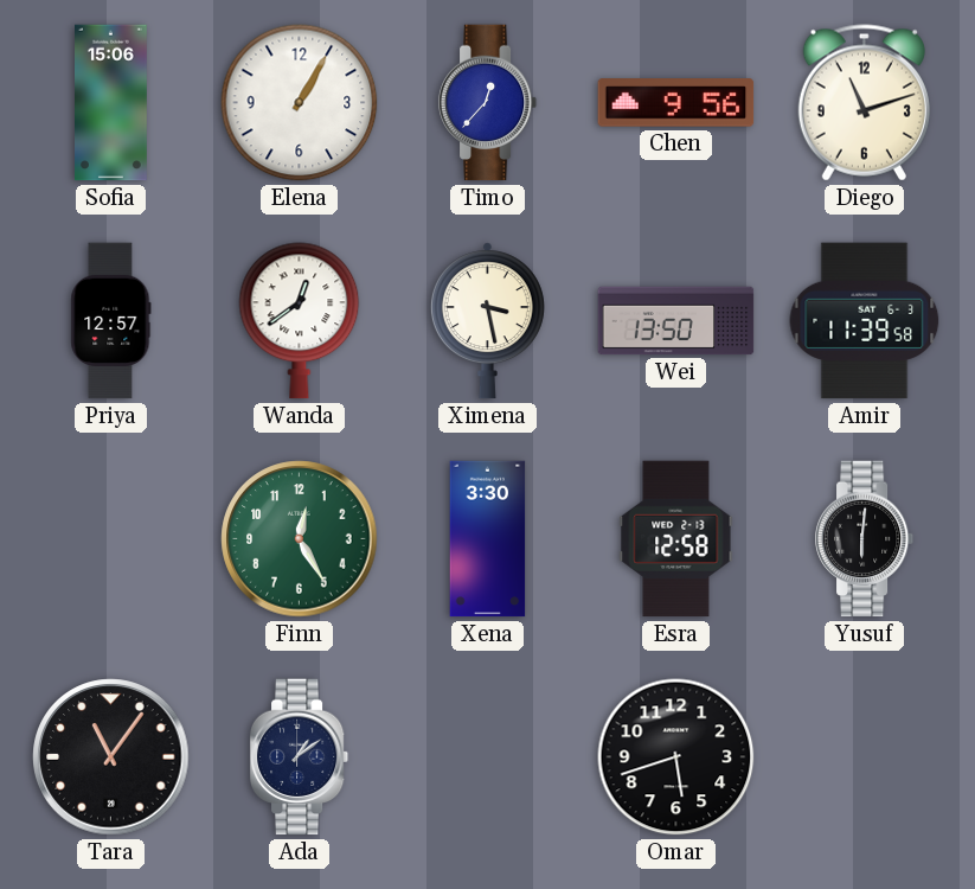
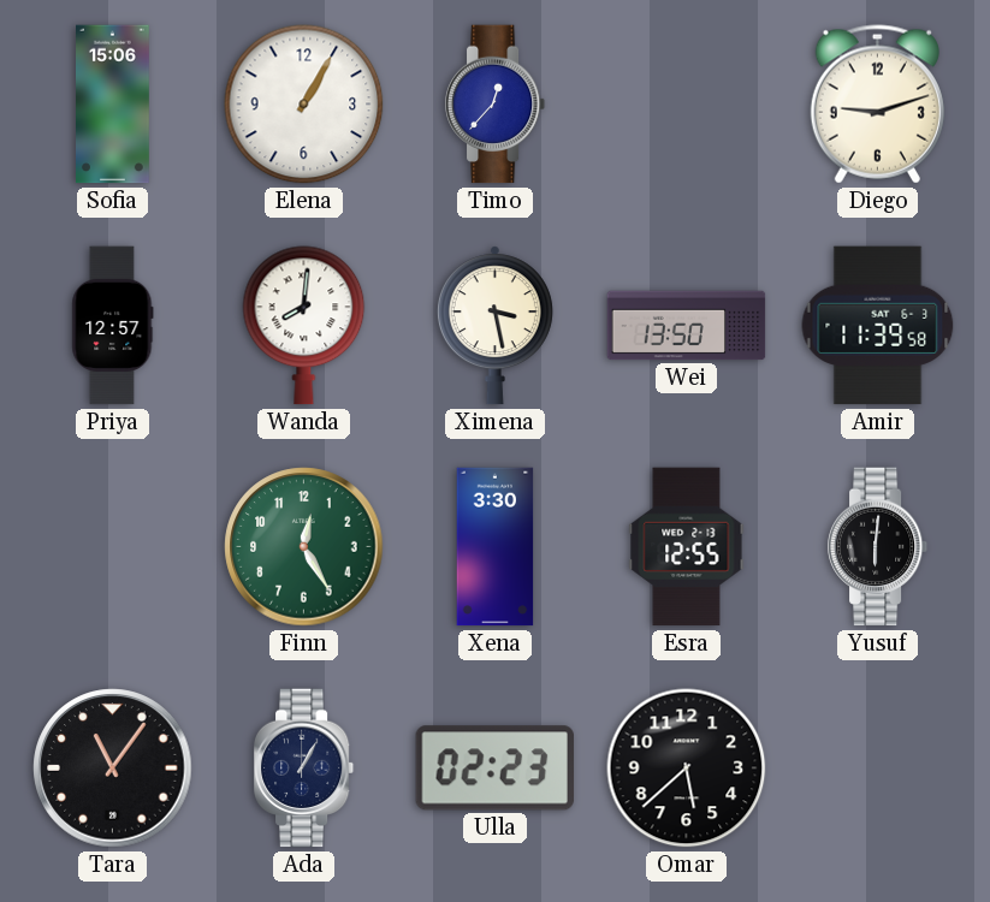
Chen: 9:56 -> none (676, 103)
Diego: 11:12 -> 9:12 (877, 105)
Wanda: 12:39 -> 8:01 (304, 326)
Esra: 12:58 -> 12:55 (687, 547)
Ada: 1:09 -> 1:05 (304, 769)
Ulla: none -> 02:23 (494, 769)
Omar: 5:42 -> 5:38 (687, 769)
